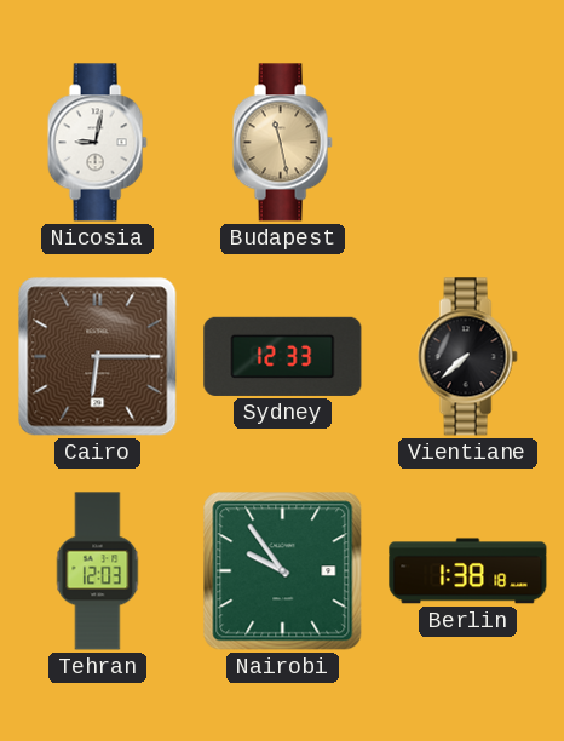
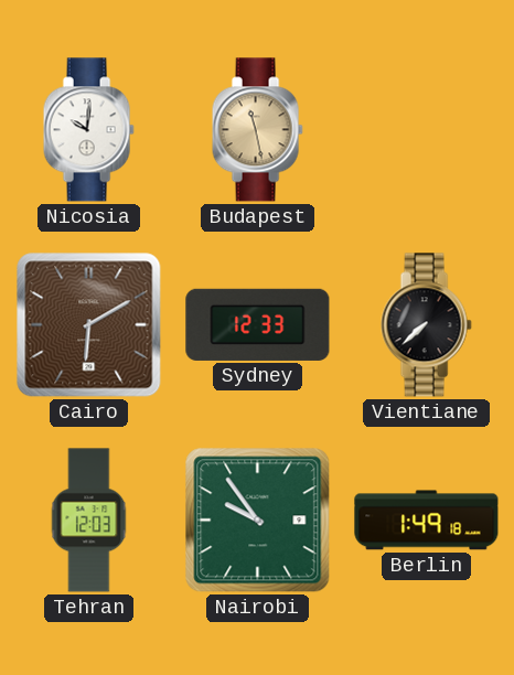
Nicosia: 9:02 -> 10:01 (88, 130)
Cairo: 6:15 -> 6:10 (89, 325)
Berlin: 1:38 -> 1:49 (427, 521)
